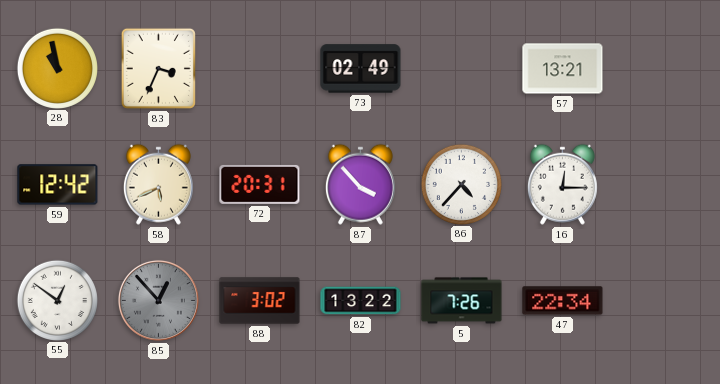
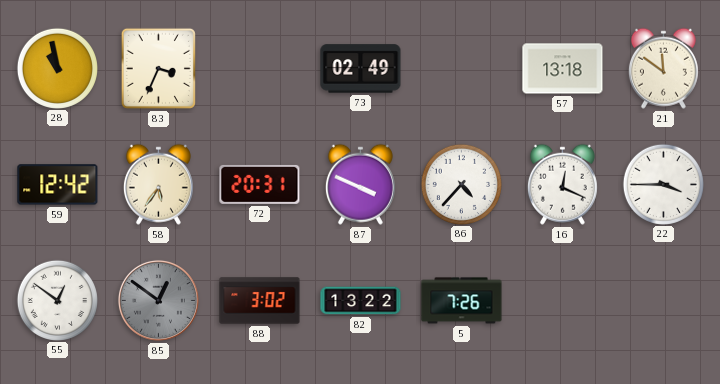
57: 13:21 -> 13:18 (563, 69)
21: none -> 11:51 (663, 68)
58: 5:41 -> 5:36 (158, 184)
87: 3:53 -> 3:49 (360, 184)
16: 12:15 -> 12:19 (562, 184)
22: none -> 3:45 (663, 184)
85: 12:53 -> 12:51 (158, 300)
47: 22:34 -> none (563, 301)
